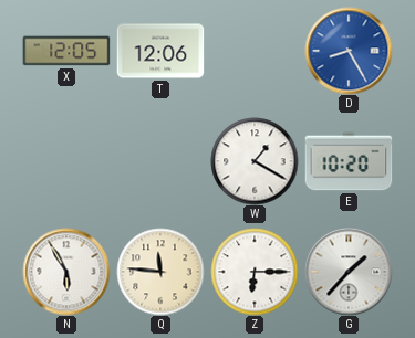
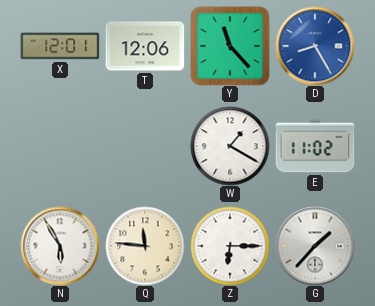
X: 12:05 -> 12:01 (60, 46)
Y: none -> 11:23 (230, 46)
E: 10:20 -> 11:02 (315, 146)
